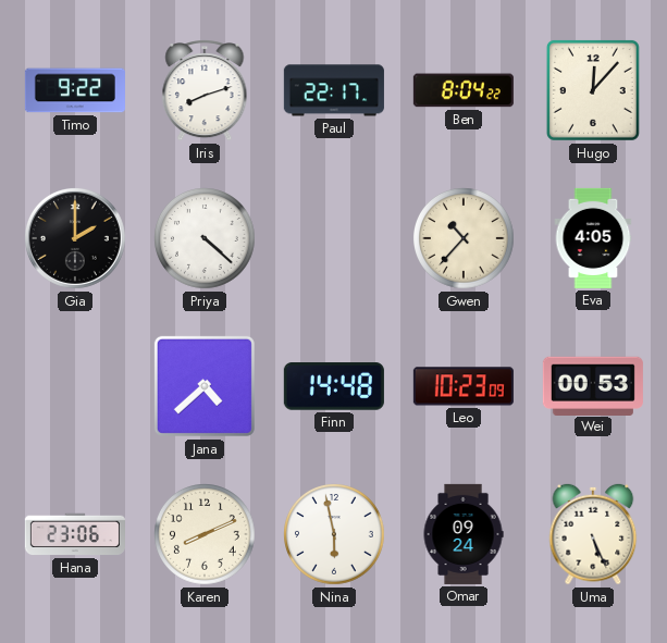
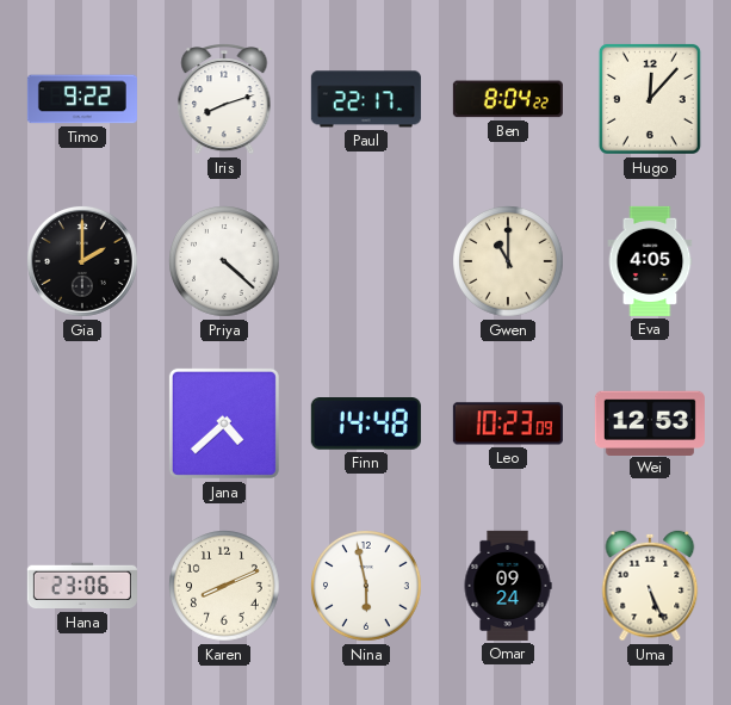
Gwen: 10:37 -> 11:00 (509, 262)
Wei: 00:53 -> 12:53 (650, 422)
